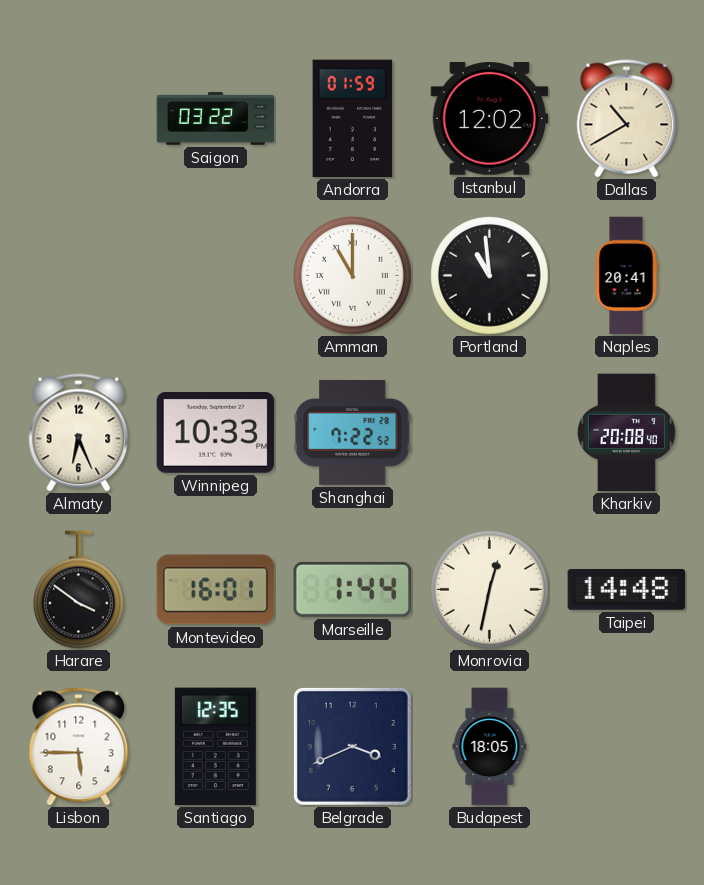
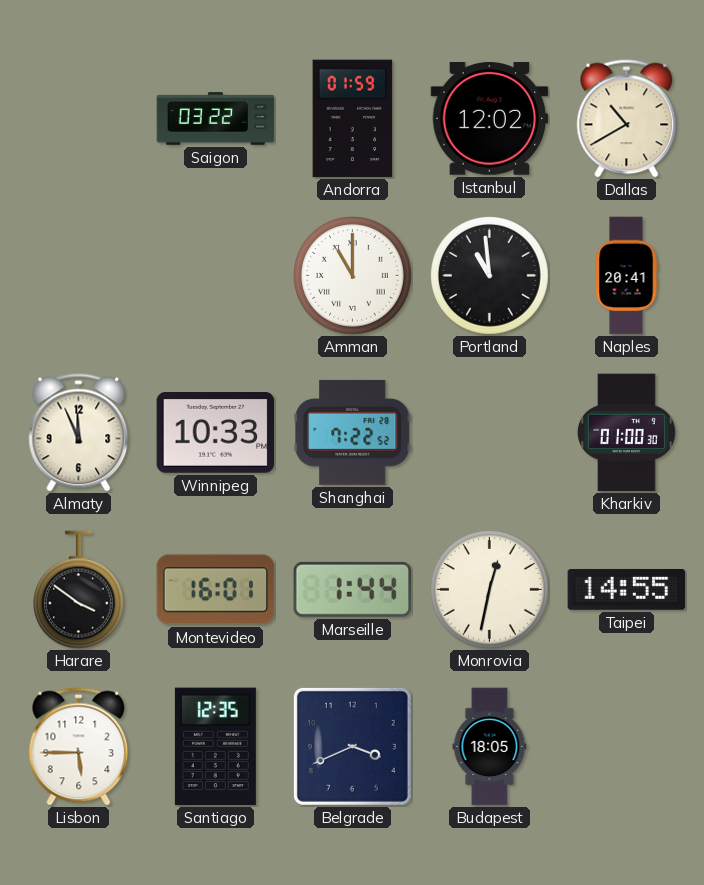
Almaty: 6:26 -> 11:56 (79, 433)
Kharkiv: 20:08 -> 01:00 (626, 433)
Taipei: 14:48 -> 14:55 (627, 589)
